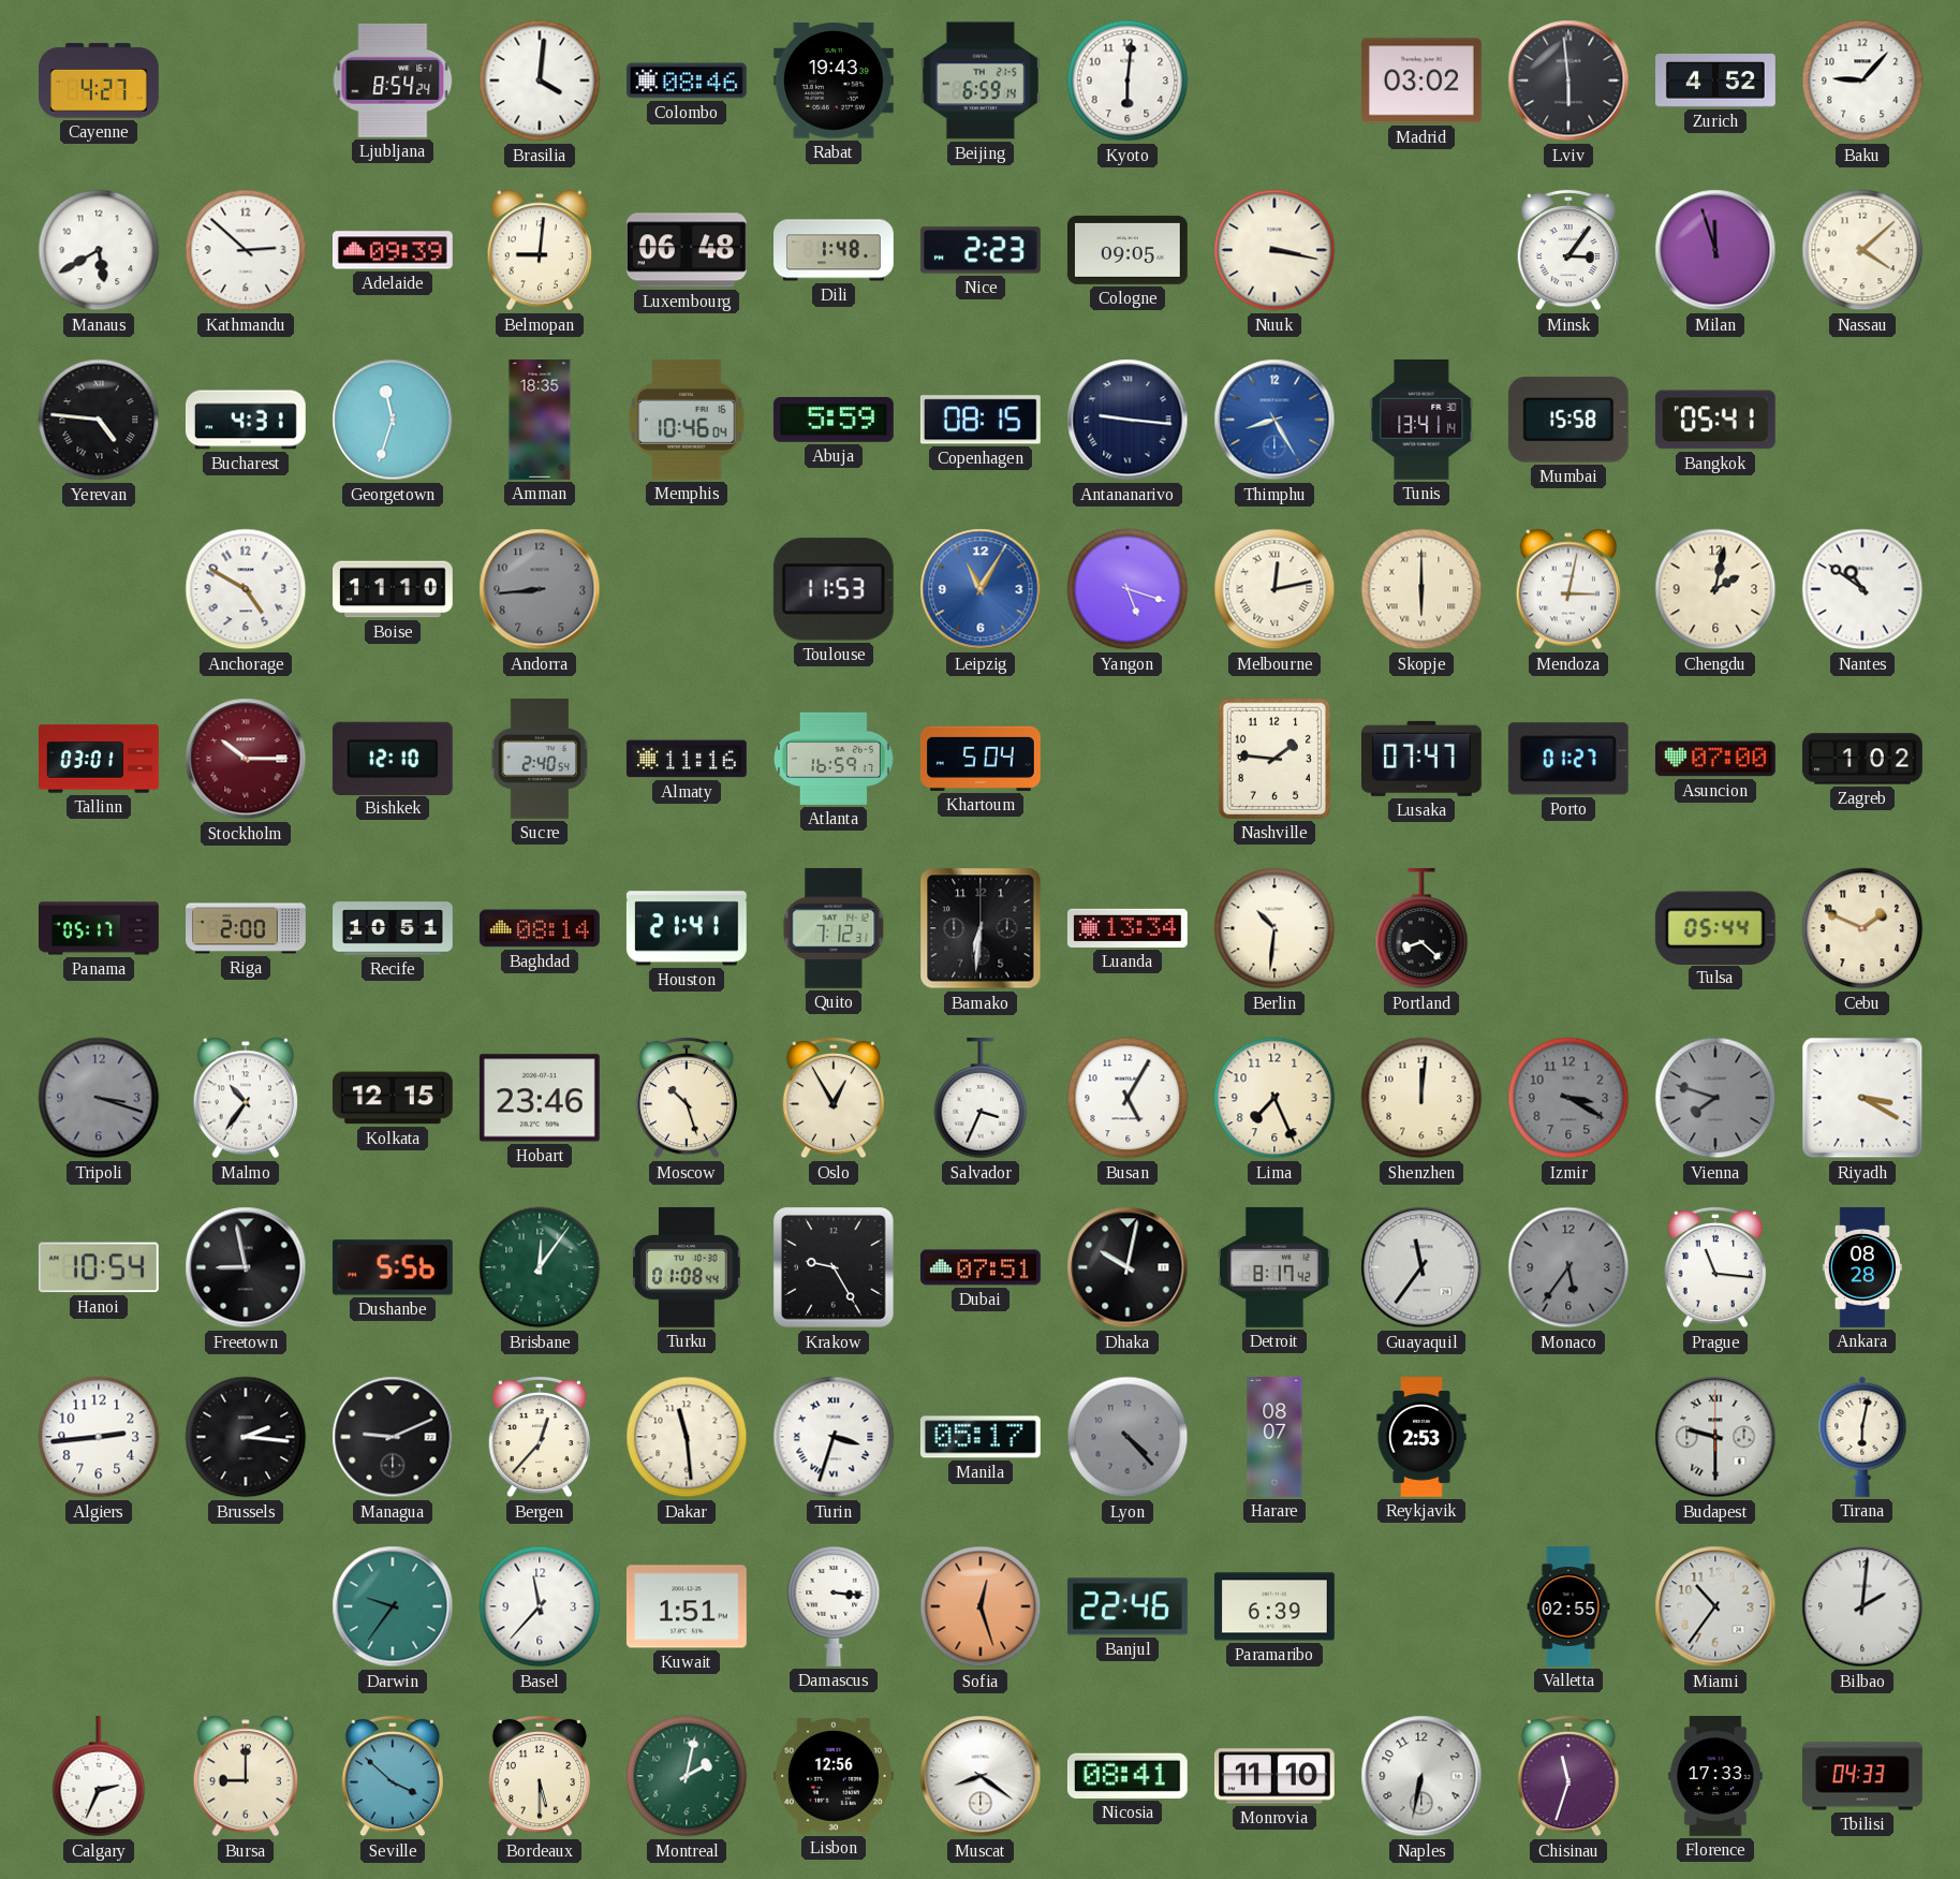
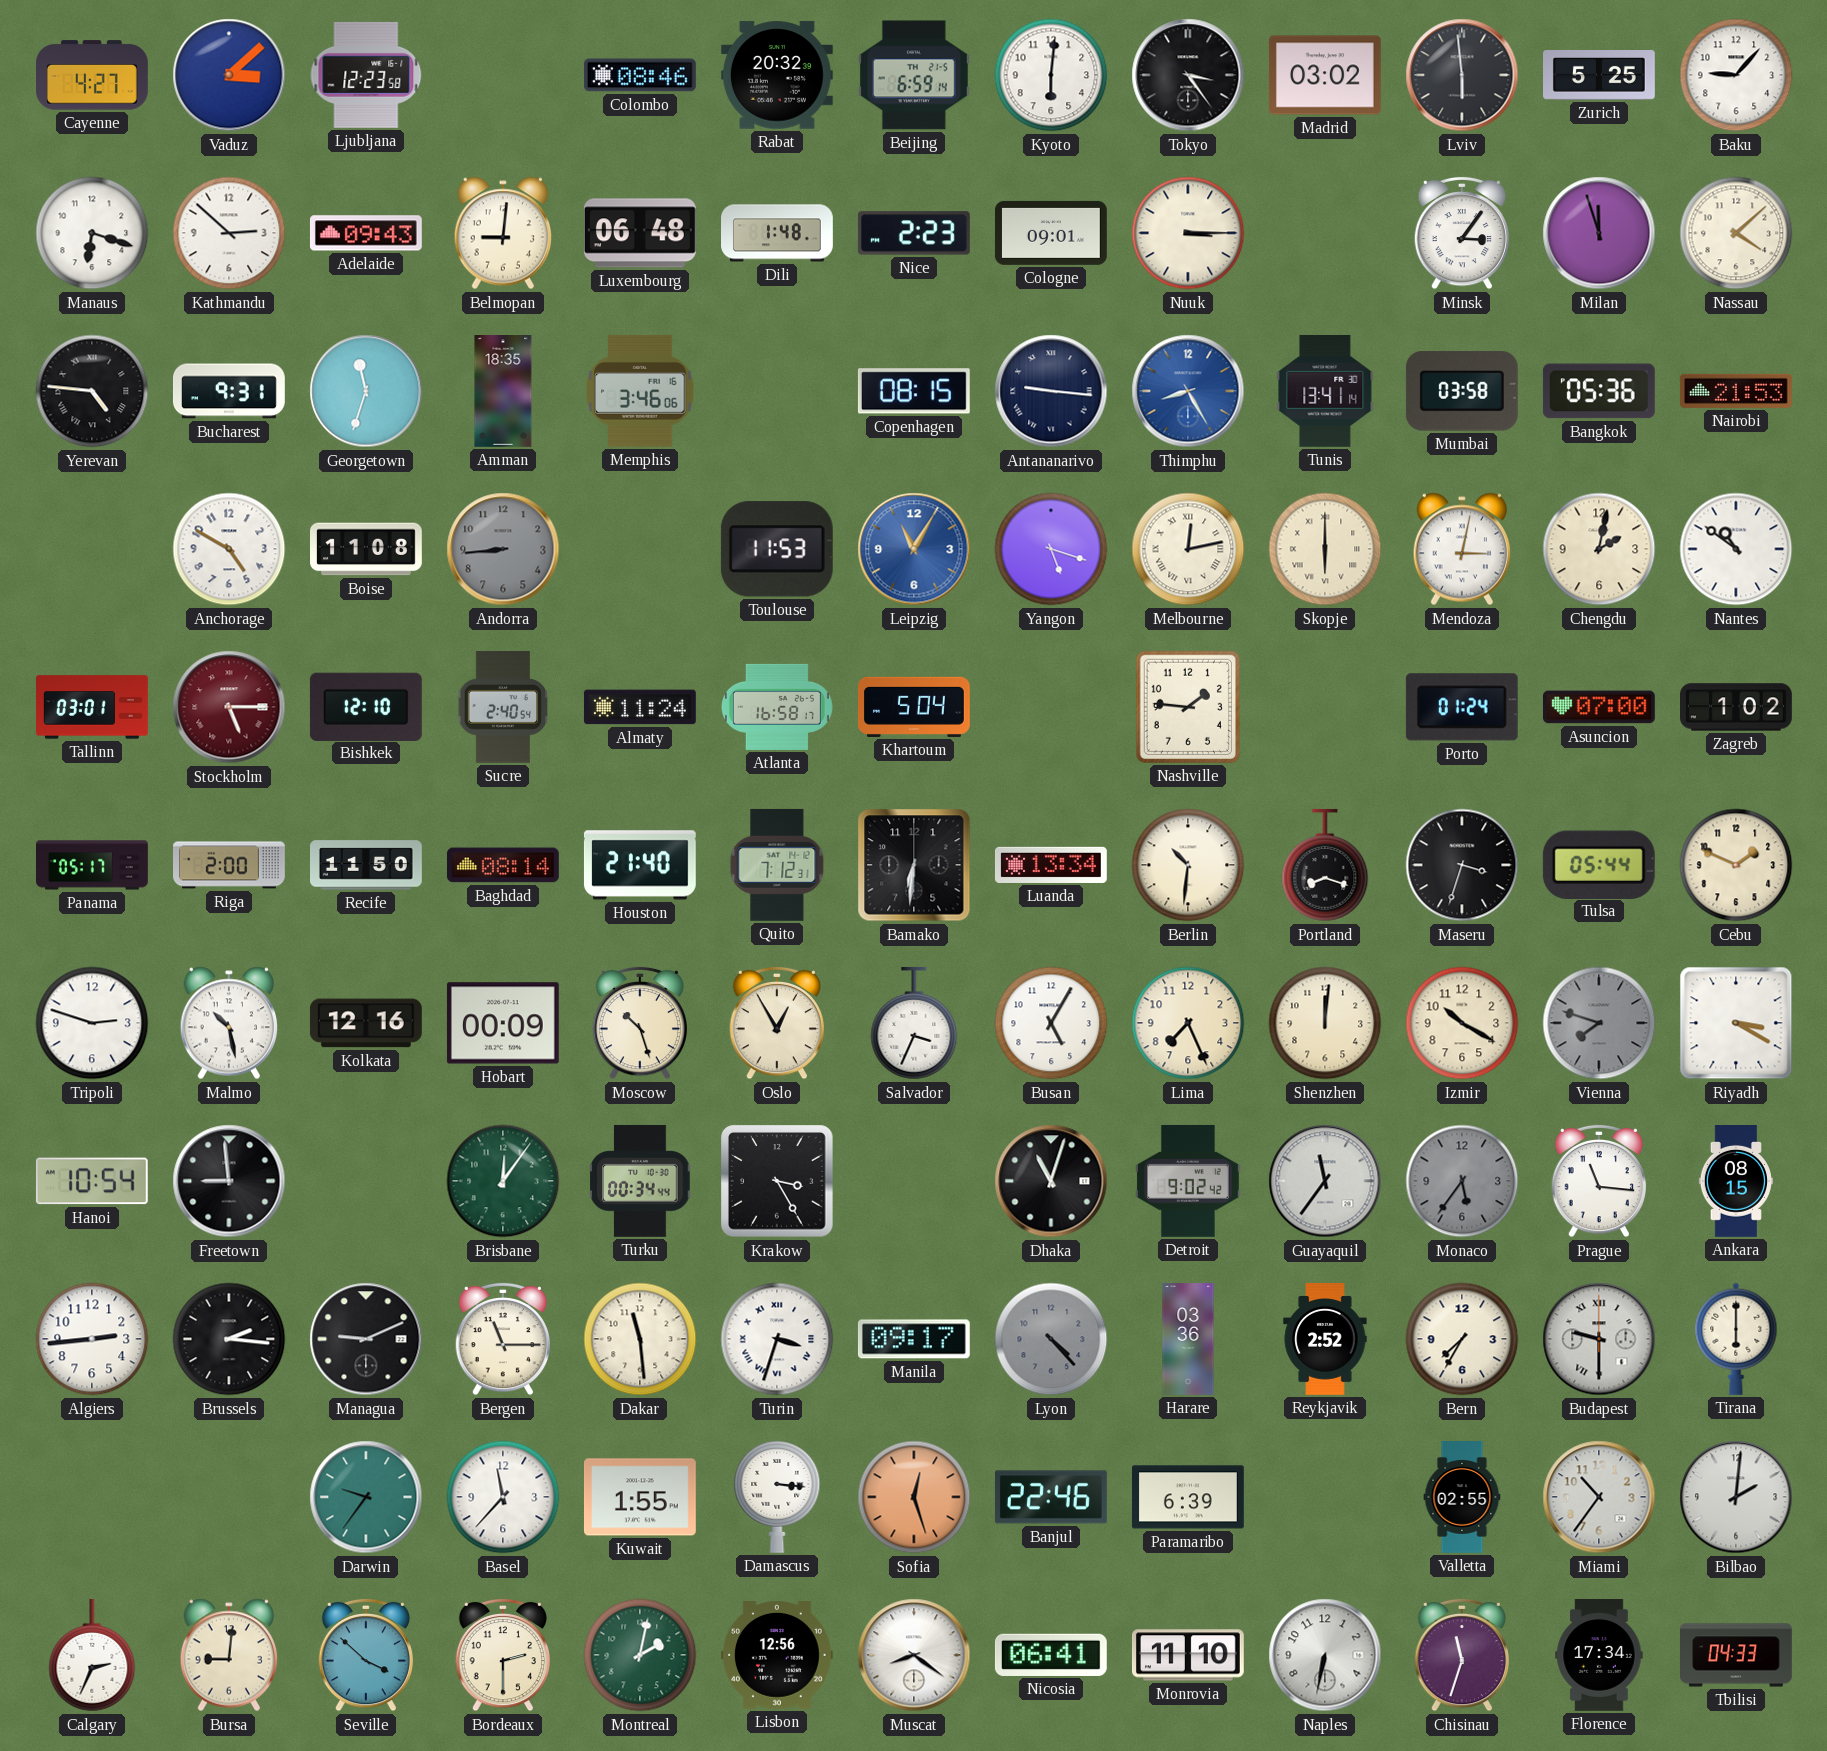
Vaduz: none -> 3:08 (229, 75)
Ljubljana: 8:54 -> 12:23 (366, 75)
Brasilia: 4:01 -> none (540, 80)
Rabat: 19:43 -> 20:32 (777, 75)
Tokyo: none -> 3:24 (1188, 75)
Zurich: 4:52 -> 5:25 (1600, 76)
Manaus: 5:40 -> 6:18 (92, 233)
Adelaide: 09:39 -> 09:43 (366, 233)
Cologne: 09:05 -> 09:01 (1051, 233)
Nuuk: 3:17 -> 3:15 (1188, 233)
Bucharest: 4:31 -> 9:31 (229, 391)
Memphis: 10:46 -> 3:46 (640, 391)
Abuja: 5:59 -> none (834, 421)
Mumbai: 15:58 -> 03:58 (1462, 392)
Bangkok: 05:41 -> 05:36 (1599, 391)
Nairobi: none -> 21:53 (1736, 391)
Boise: 11:10 -> 11:08 (367, 549)
Stockholm: 10:15 -> 5:15 (229, 707)
Almaty: 11:16 -> 11:24 (640, 707)
Atlanta: 16:59 -> 16:58 (777, 707)
Lusaka: 07:47 -> none (1421, 759)
Porto: 01:27 -> 01:24 (1462, 707)
Recife: 10:51 -> 11:50 (367, 865)
Houston: 21:41 -> 21:40 (640, 865)
Portland: 8:22 -> 8:18 (1325, 865)
Maseru: none -> 3:33 (1462, 865)
Tripoli: 3:18 -> 2:48 (92, 1023)
Tripoli dial: grey -> white (92, 1023)
Malmo: 10:36 -> 10:28 (228, 1023)
Kolkata: 12:15 -> 12:16 (366, 1023)
Hobart: 23:46 -> 00:09 (503, 1023)
Izmir: 3:20 -> 10:20 (1462, 1023)
Izmir dial: grey -> cream (1462, 1023)
Freetown: 8:58 -> 8:59 (229, 1181)
Dushanbe: 5:56 -> none (393, 1267)
Turku: 01:08 -> 00:34 (640, 1181)
Krakow: 9:25 -> 3:25 (777, 1181)
Dubai: 07:51 -> none (982, 1267)
Dhaka: 10:02 -> 11:03 (1051, 1181)
Detroit: 8:17 -> 9:02 (1189, 1181)
Ankara: 08:28 -> 08:15 (1736, 1182)
Bergen: 12:37 -> 11:15 (502, 1339)
Manila: 05:17 -> 09:17 (914, 1339)
Harare: 08:07 -> 03:36 (1188, 1340)
Reykjavik: 2:53 -> 2:52 (1325, 1340)
Bern: none -> 7:35 (1462, 1339)
Tirana: 6:02 -> 6:00 (1736, 1339)
Kuwait: 1:51 -> 1:55 (640, 1497)
Bursa: 9:00 -> 9:01 (228, 1655)
Bordeaux: 5:30 -> 2:30 (502, 1655)
Nicosia: 08:41 -> 06:41 (1051, 1655)
Florence: 17:33 -> 17:34 (1599, 1656)
